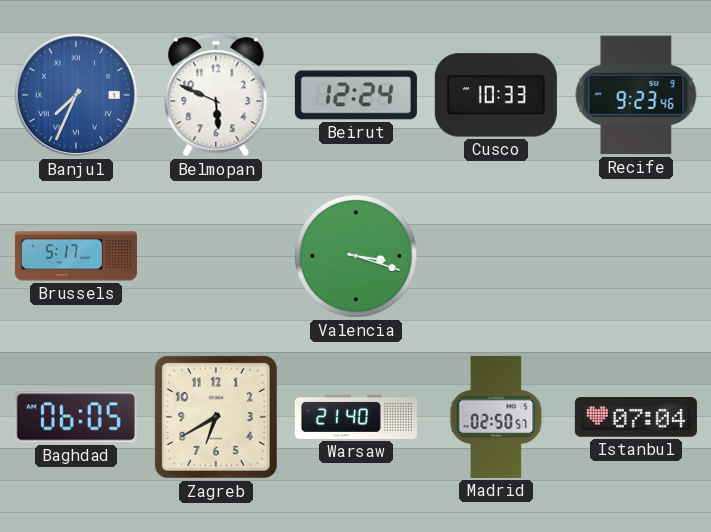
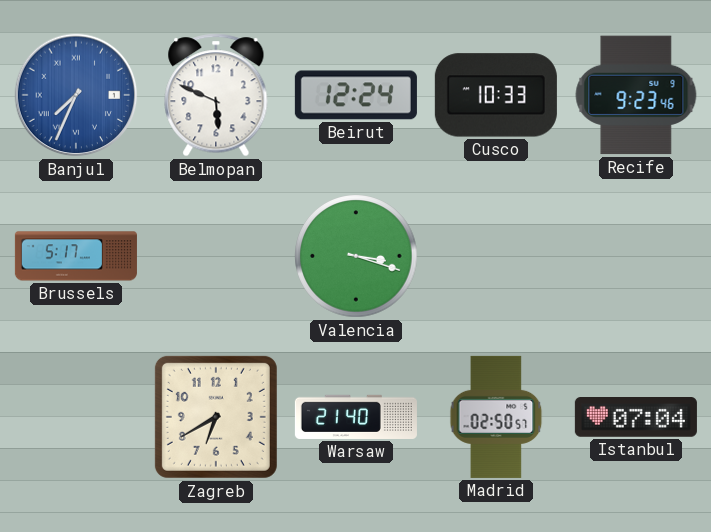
Baghdad: 06:05 -> none (76, 417)
